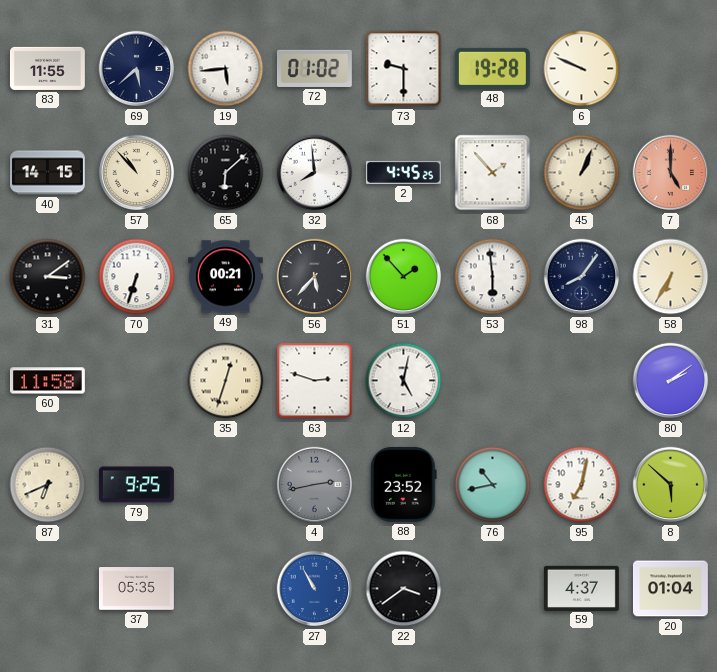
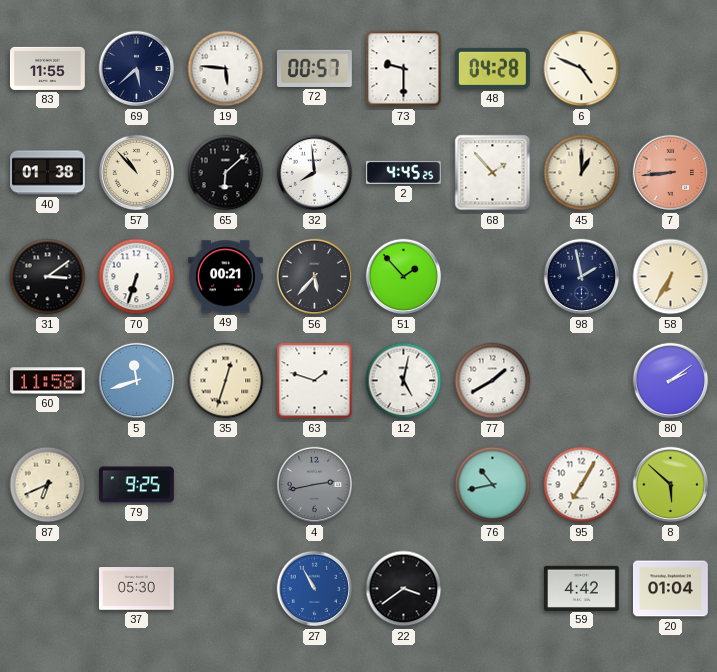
19: 5:44 -> 5:46 (226, 69)
72: 01:02 -> 00:57 (314, 68)
48: 19:28 -> 04:28 (492, 68)
6: 9:49 -> 4:49 (582, 69)
40: 14:15 -> 01:38 (48, 173)
45: 1:04 -> 1:00 (582, 173)
7: 5:00 -> 8:44 (671, 173)
53: 5:59 -> none (493, 277)
98: 8:06 -> 1:58 (582, 277)
5: none -> 11:42 (137, 381)
63: 2:48 -> 1:48 (315, 381)
77: none -> 1:40 (493, 381)
88: 23:52 -> none (404, 484)
95: 7:02 -> 7:05 (582, 485)
37: 05:35 -> 05:30 (136, 589)
59: 4:37 -> 4:42 (581, 588)
